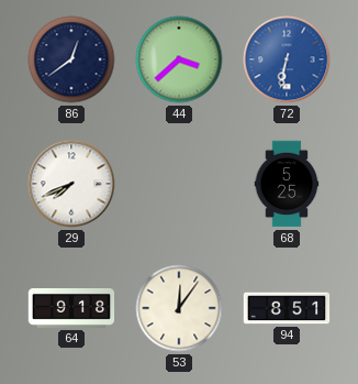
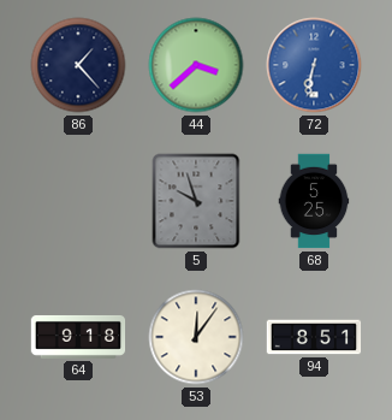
86: 12:39 -> 1:23 (78, 65)
29: 7:41 -> none (71, 184)
5: none -> 9:57 (196, 201)
